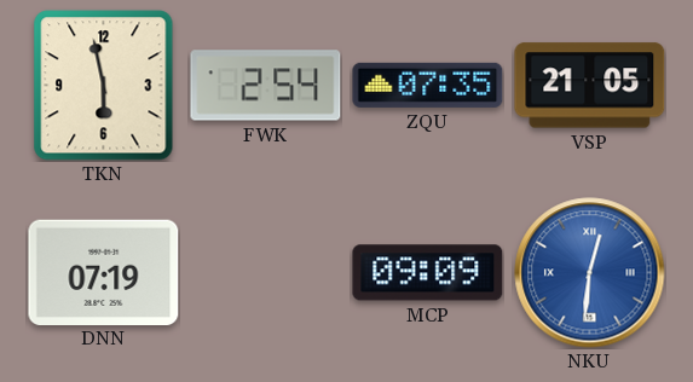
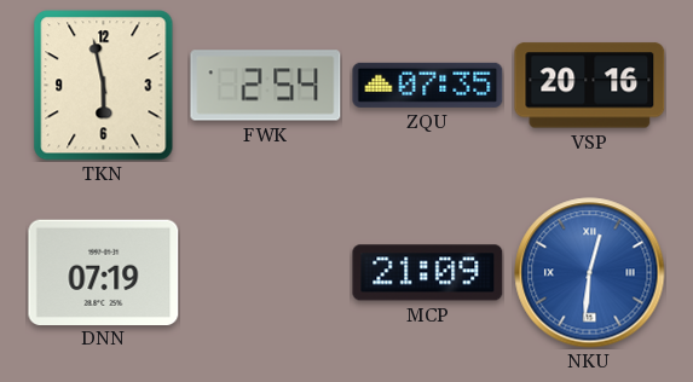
VSP: 21:05 -> 20:16 (590, 86)
MCP: 09:09 -> 21:09 (428, 273)
